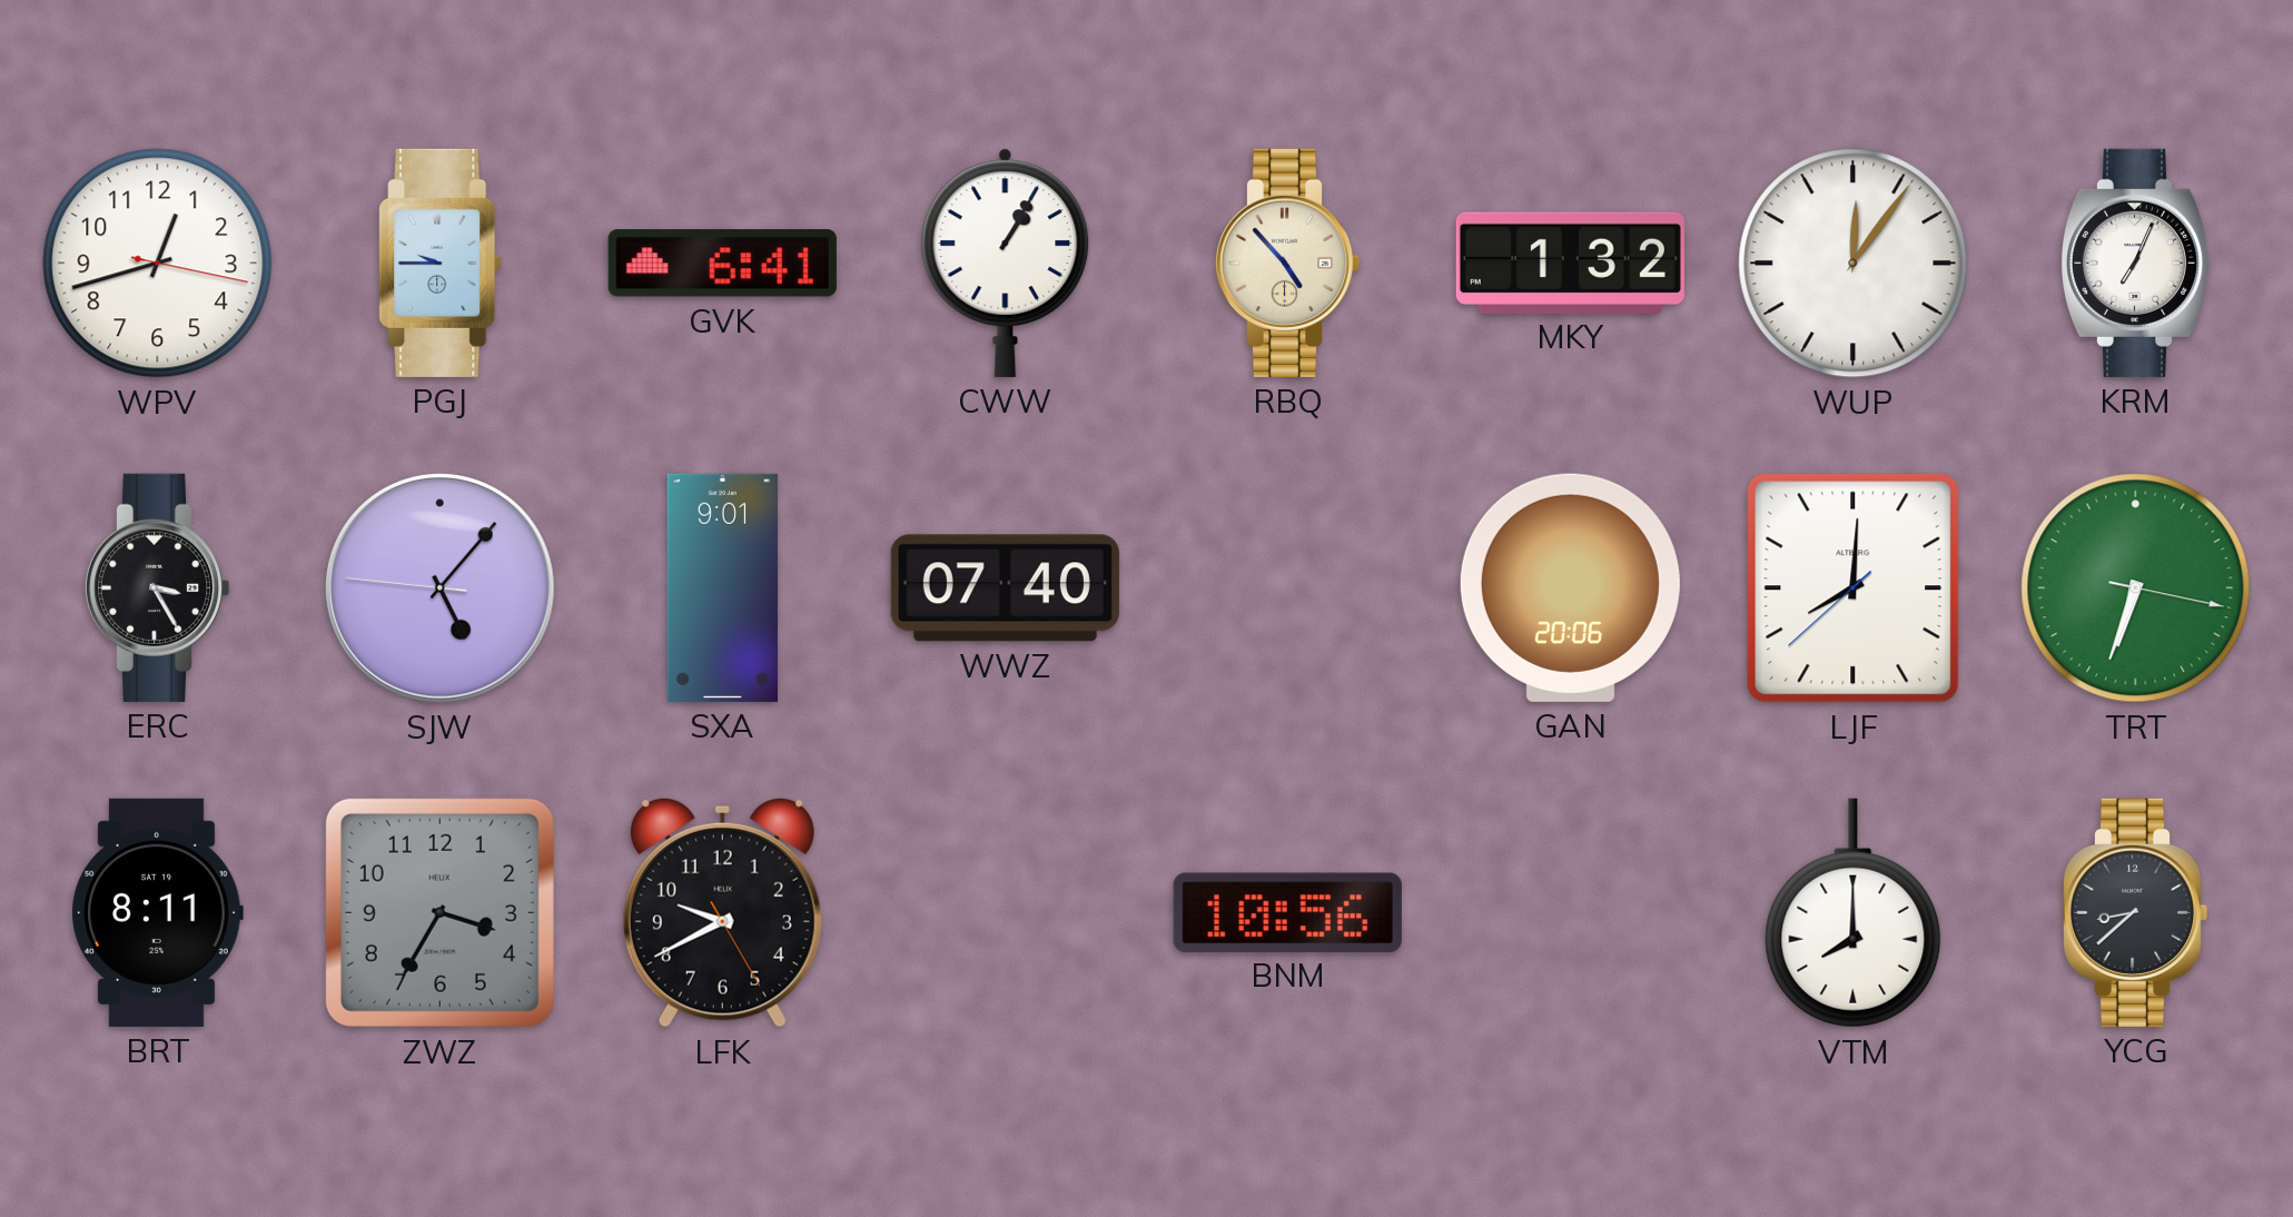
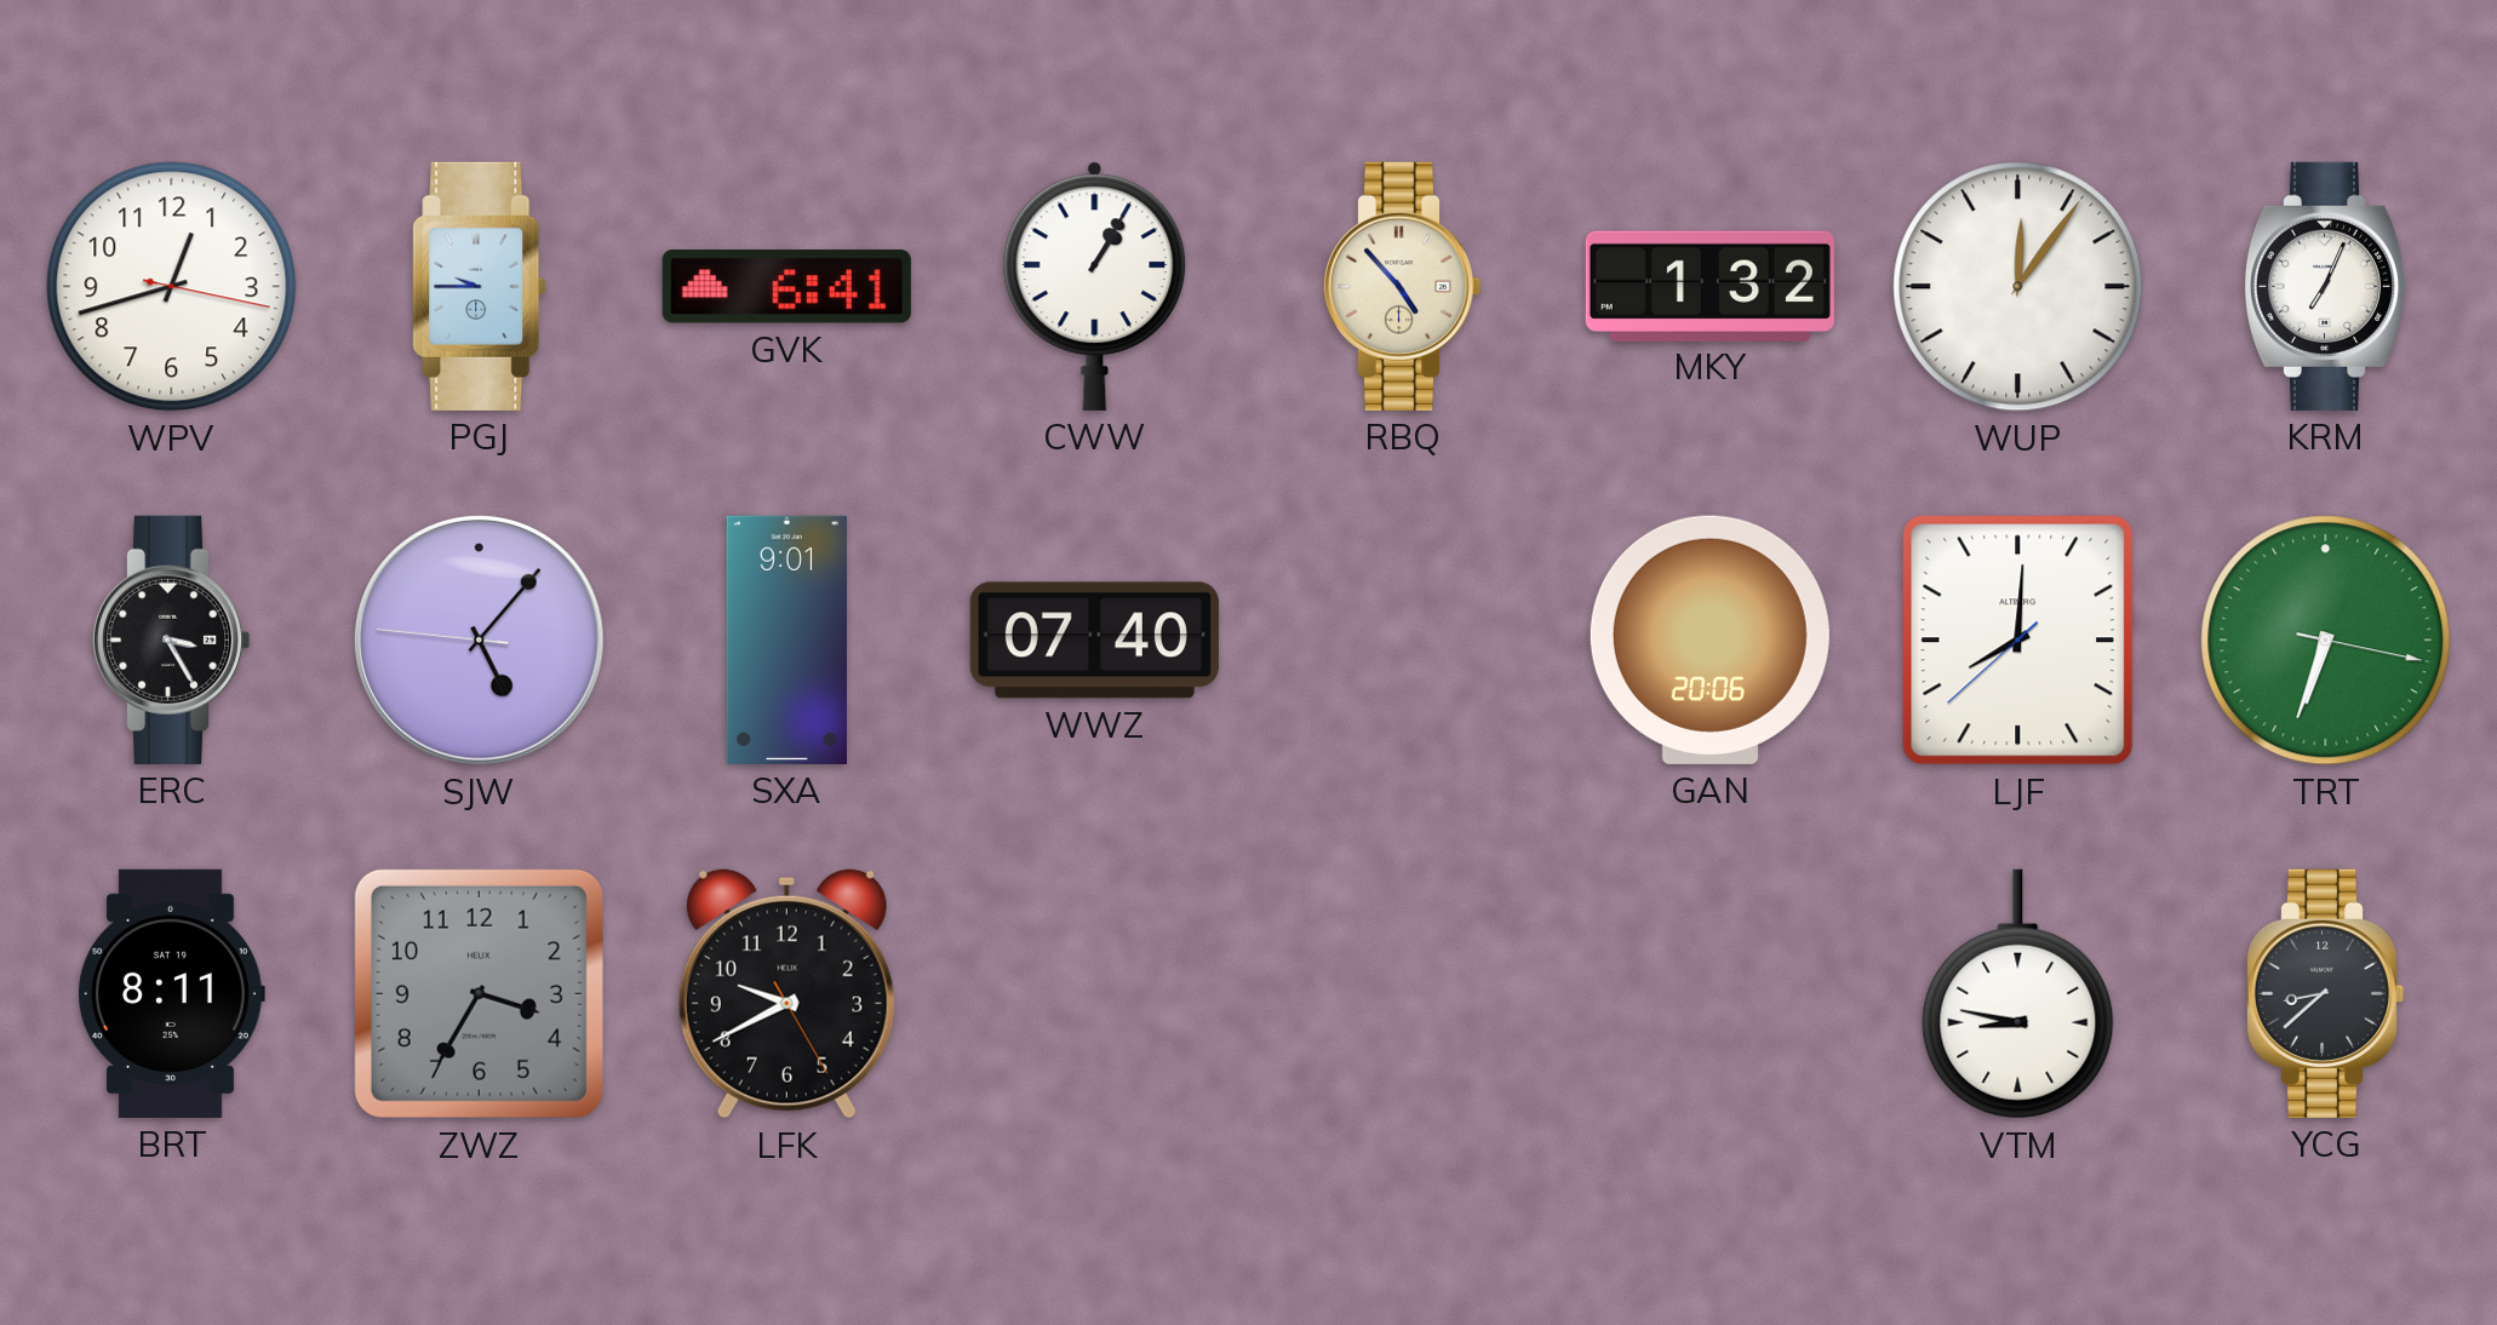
BNM: 10:56 -> none (1287, 912)
VTM: 8:00 -> 8:47 (2018, 994)
